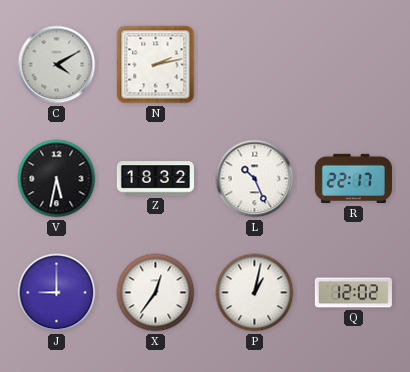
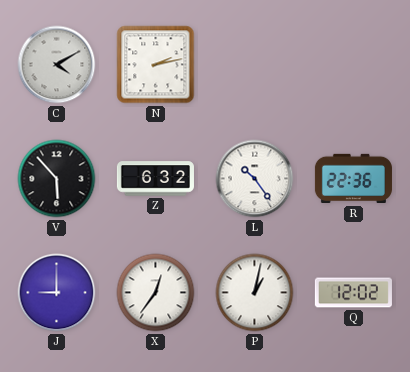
V: 5:32 -> 5:53 (57, 179)
Z: 18:32 -> 6:32 (155, 179)
L: 10:26 -> 10:24 (255, 179)
R: 22:17 -> 22:36 (353, 179)
